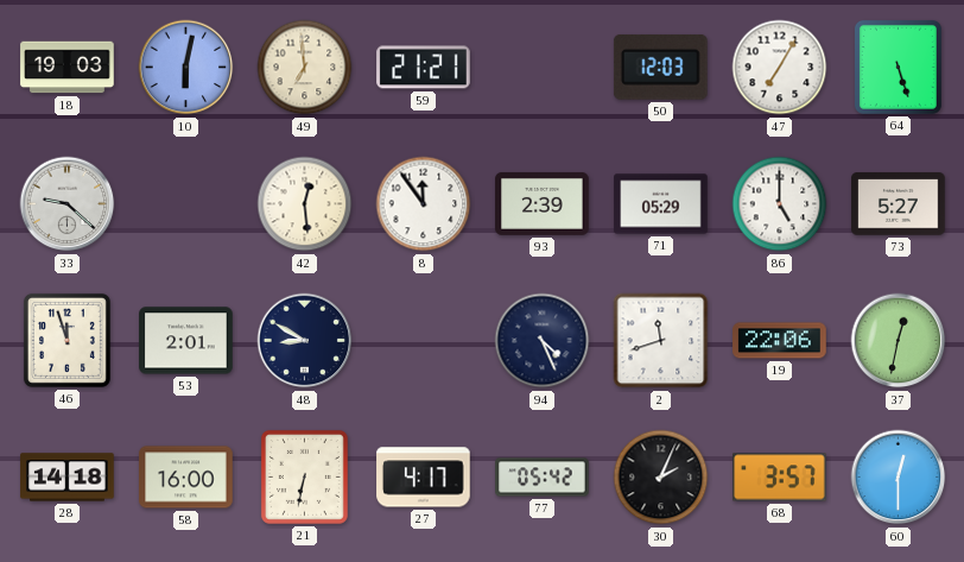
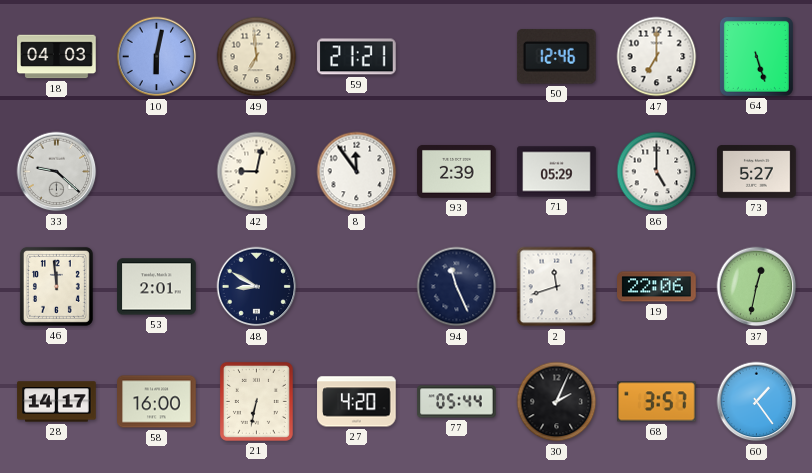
18: 19:03 -> 04:03 (57, 57)
50: 12:03 -> 12:46 (556, 57)
47: 7:05 -> 7:00 (657, 57)
42: 12:29 -> 9:02 (257, 172)
46: 11:57 -> 11:59 (56, 286)
94: 4:26 -> 11:26 (457, 287)
28: 14:18 -> 14:17 (57, 402)
27: 4:17 -> 4:20 (357, 402)
77: 05:42 -> 05:44 (457, 402)
60: 12:30 -> 1:24 (757, 402)
